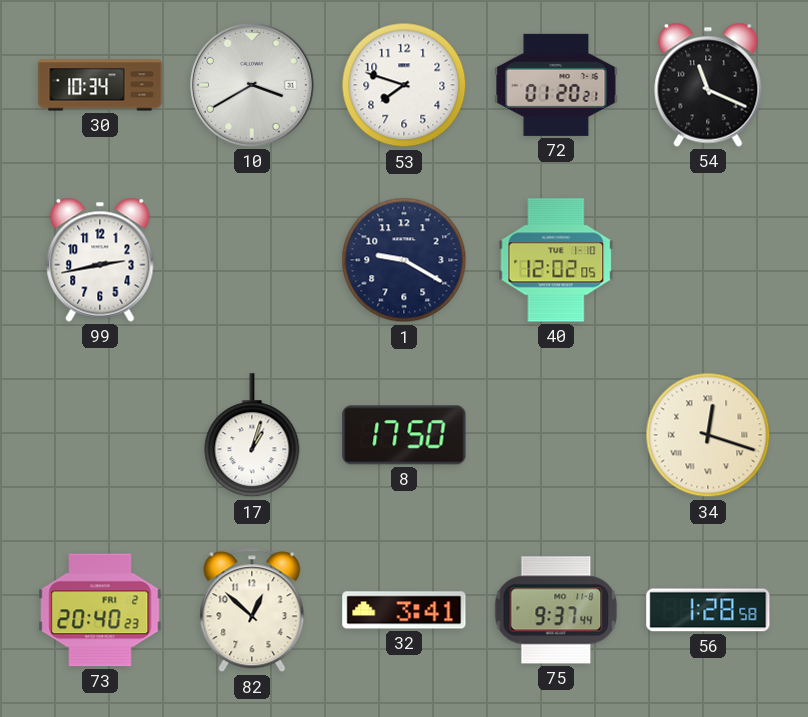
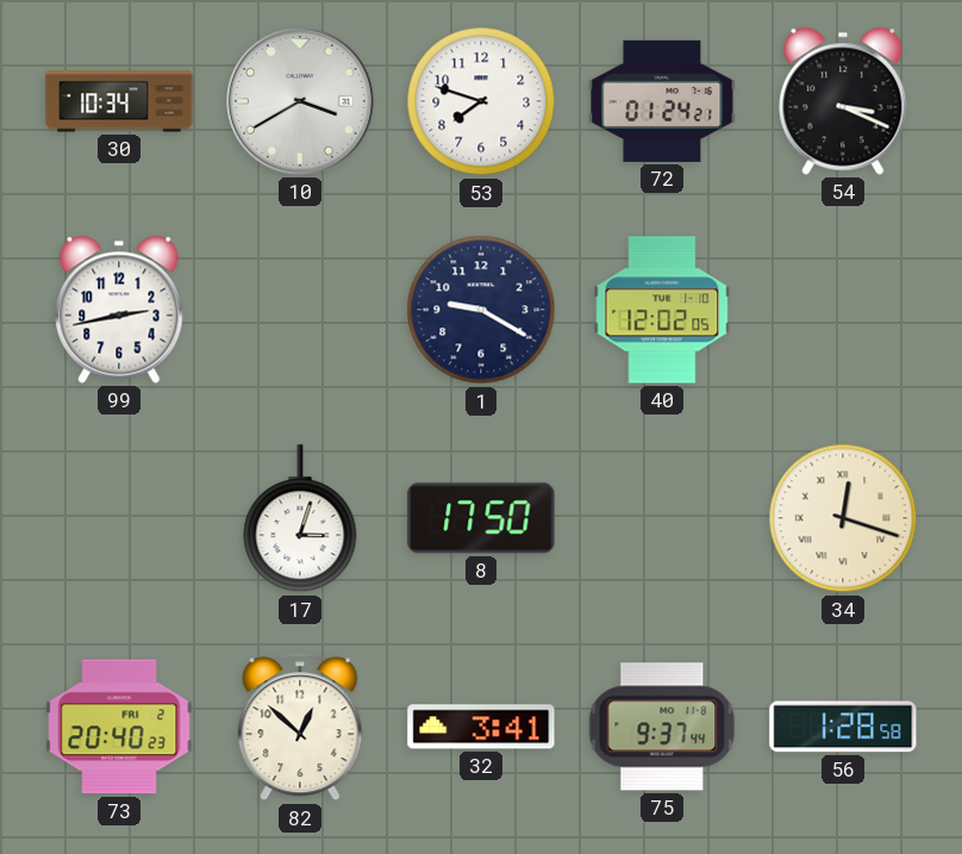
72: 01:20 -> 01:24 (662, 101)
54: 11:19 -> 3:19 (843, 101)
17: 1:03 -> 3:03 (300, 519)
